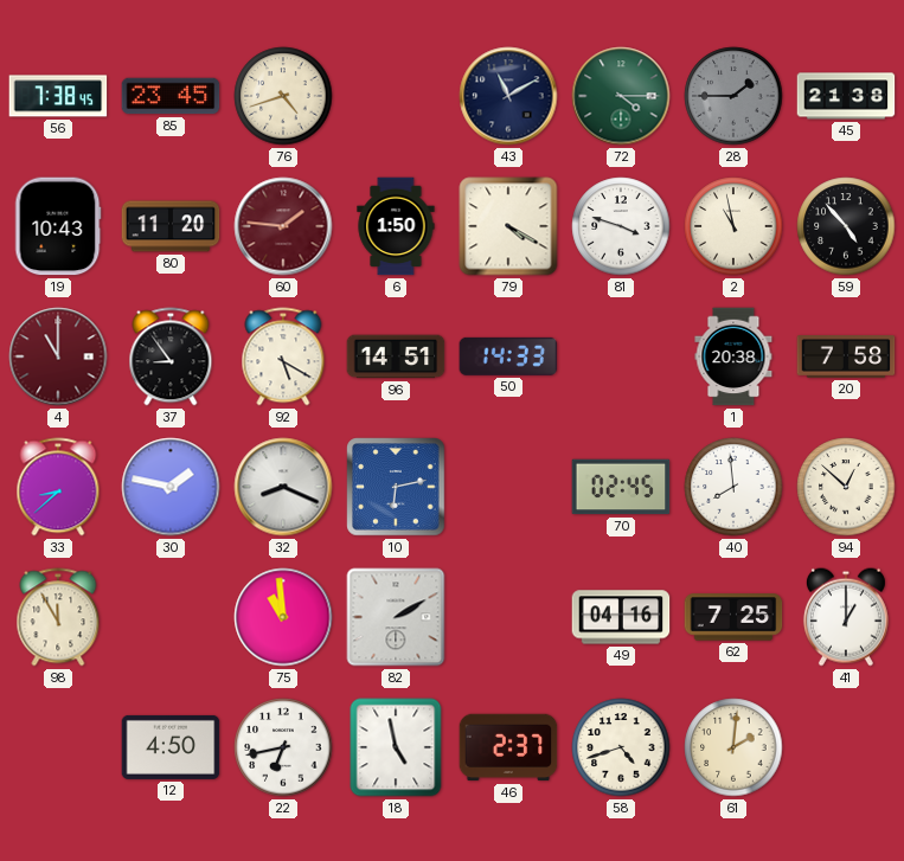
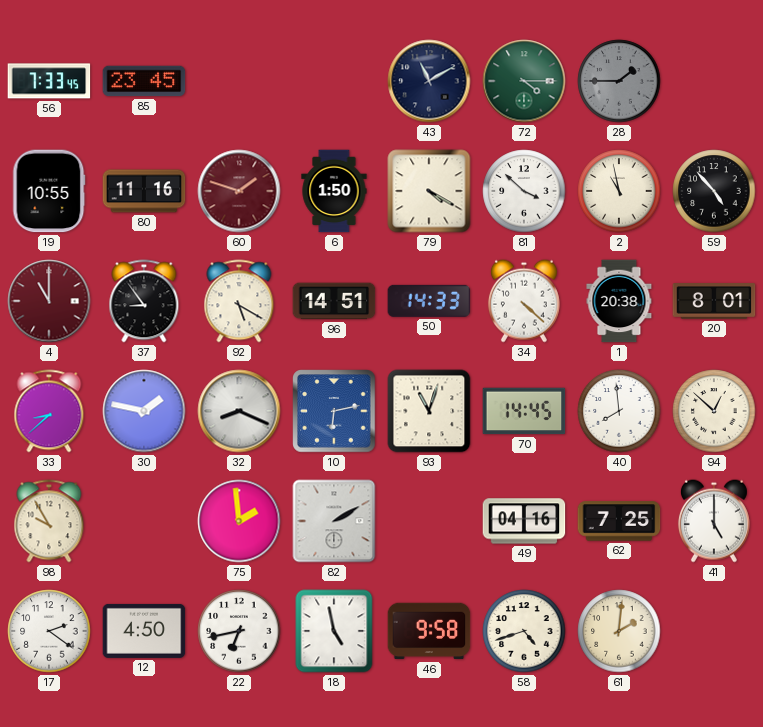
56: 7:38 -> 7:33 (49, 81)
76: 4:42 -> none (283, 96)
45: 21:38 -> none (846, 96)
19: 10:43 -> 10:55 (49, 191)
80: 11:20 -> 11:16 (144, 191)
60: 1:46 -> 1:48 (239, 191)
81: 3:48 -> 3:52 (524, 191)
34: none -> 4:22 (524, 301)
20: 7:58 -> 8:01 (714, 301)
93: none -> 11:03 (429, 411)
70: 02:45 -> 14:45 (524, 411)
98: 11:55 -> 9:55 (49, 521)
75: 10:59 -> 1:59 (239, 521)
41: 1:00 -> 5:00 (714, 521)
17: none -> 2:21 (49, 631)
46: 2:37 -> 9:58 (429, 631)
